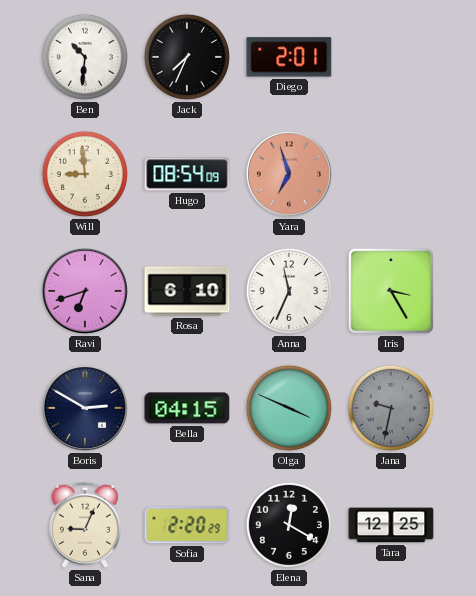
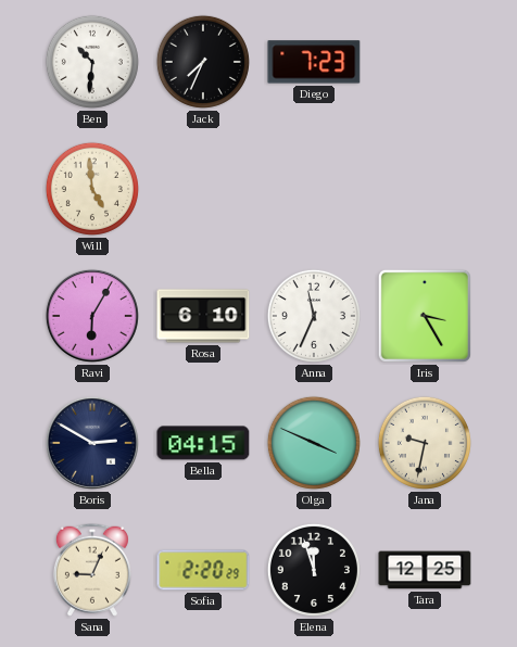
Diego: 2:01 -> 7:23 (314, 62)
Will: 8:59 -> 4:59 (92, 189)
Hugo: 08:54 -> none (187, 174)
Yara: 6:57 -> none (289, 174)
Ravi: 6:42 -> 6:05 (92, 316)
Jana dial: grey -> cream (425, 443)
Elena: 12:20 -> 11:57 (314, 570)
